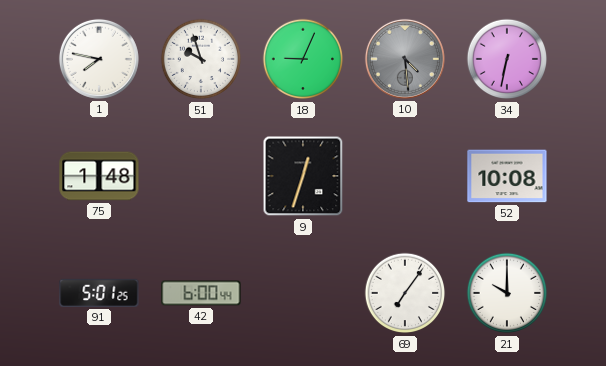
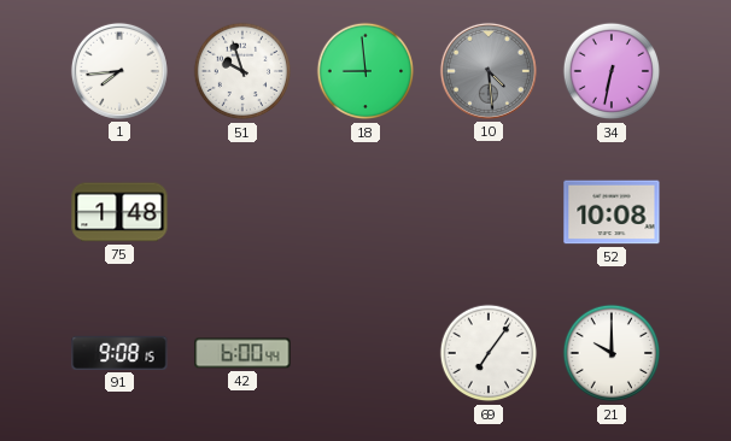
1: 7:47 -> 7:44 (119, 71)
18: 9:04 -> 8:59 (366, 71)
9: 12:33 -> none (303, 176)
91: 5:01 -> 9:08 (119, 353)
